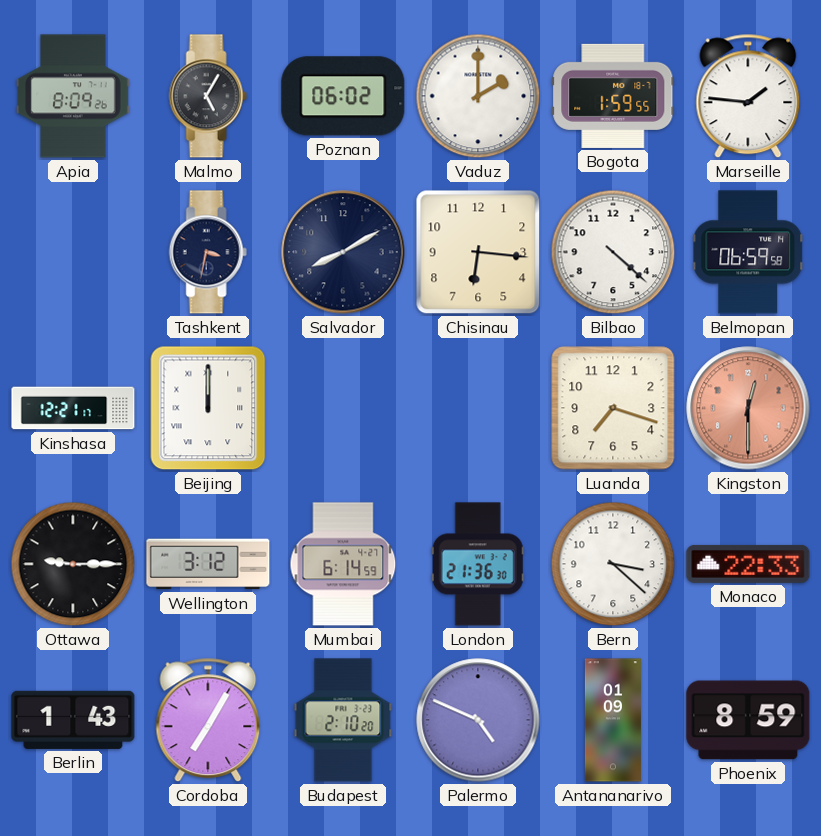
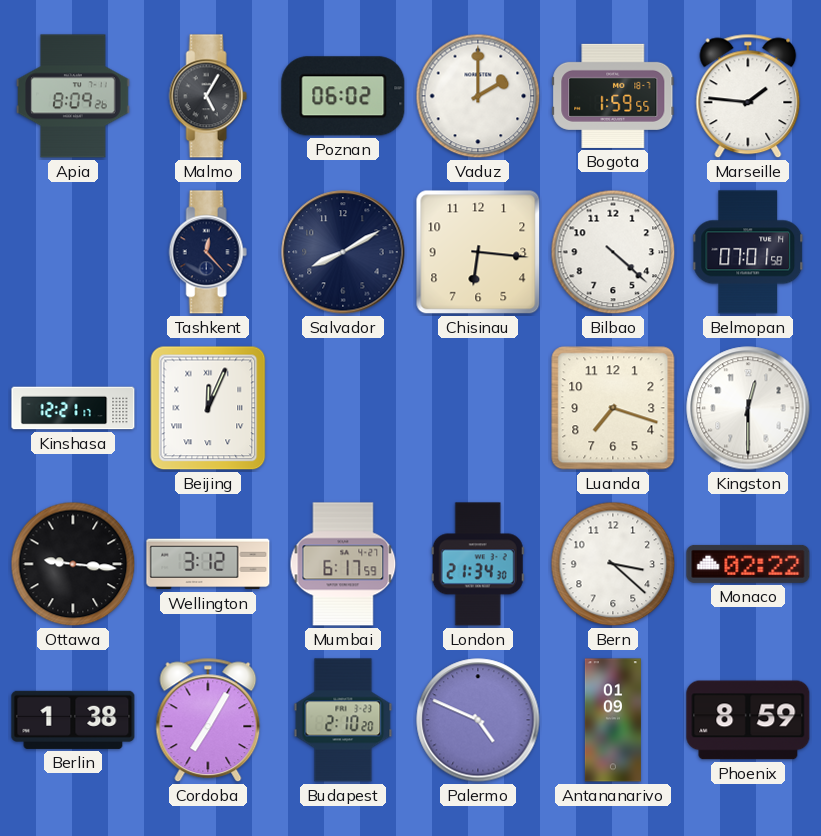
Tashkent: 3:32 -> 12:23 (208, 252)
Belmopan: 06:59 -> 07:01 (749, 252)
Beijing: 12:00 -> 12:04 (208, 408)
Kingston dial: salmon -> white (748, 408)
Ottawa: 9:15 -> 9:16 (73, 564)
Mumbai: 6:14 -> 6:17 (343, 564)
London: 21:36 -> 21:34 (478, 564)
Monaco: 22:33 -> 02:22 (748, 564)
Berlin: 1:43 -> 1:38 (73, 720)
